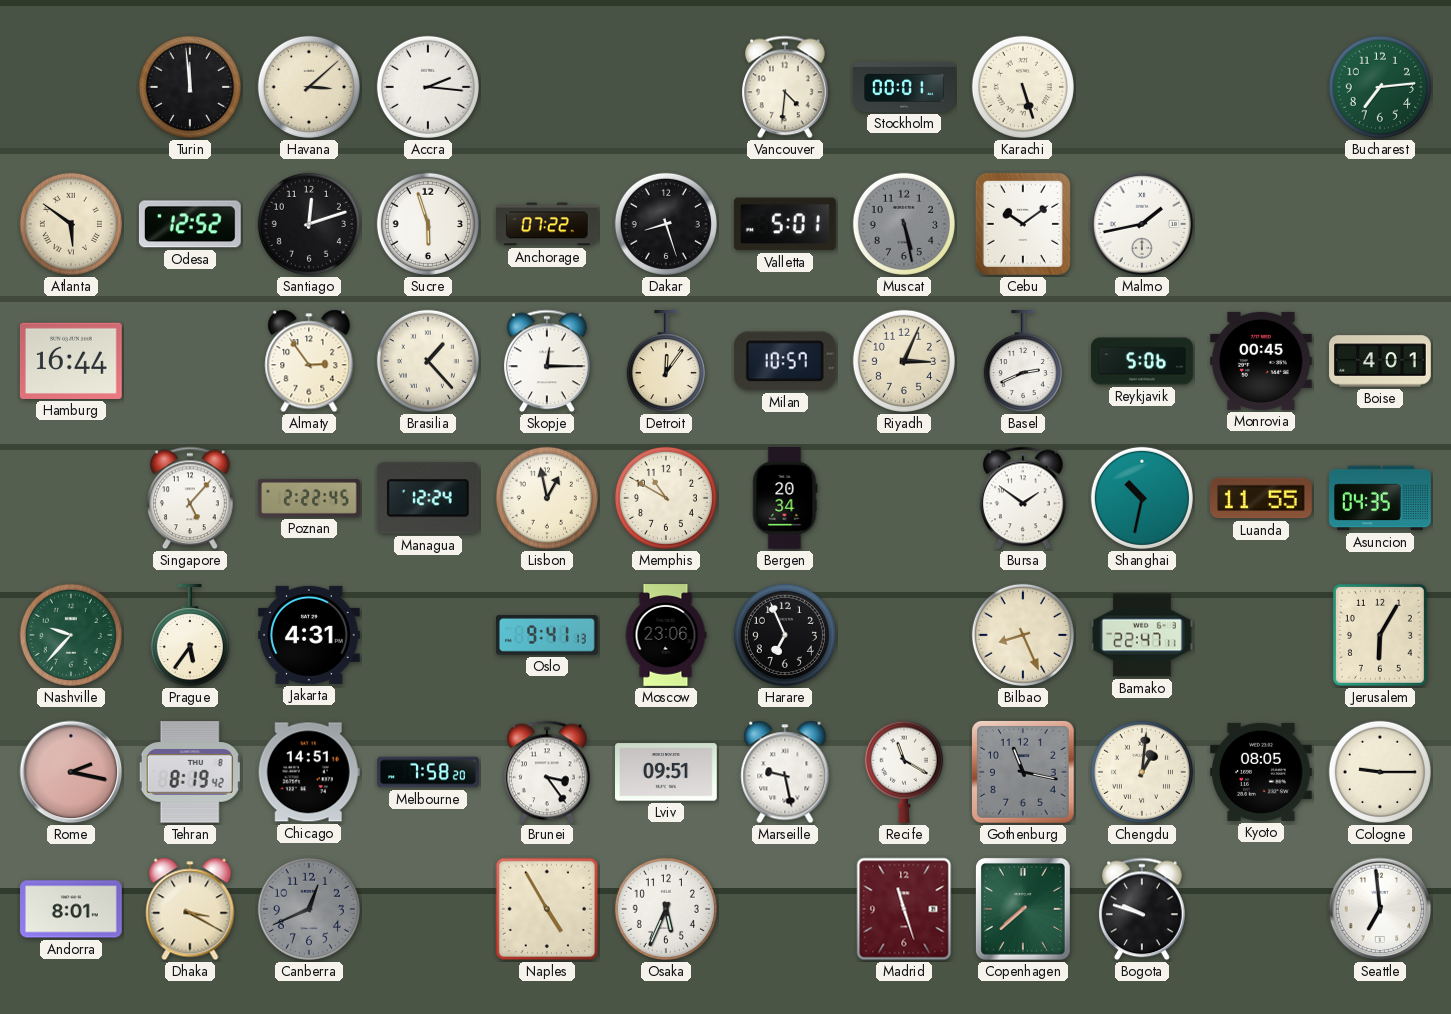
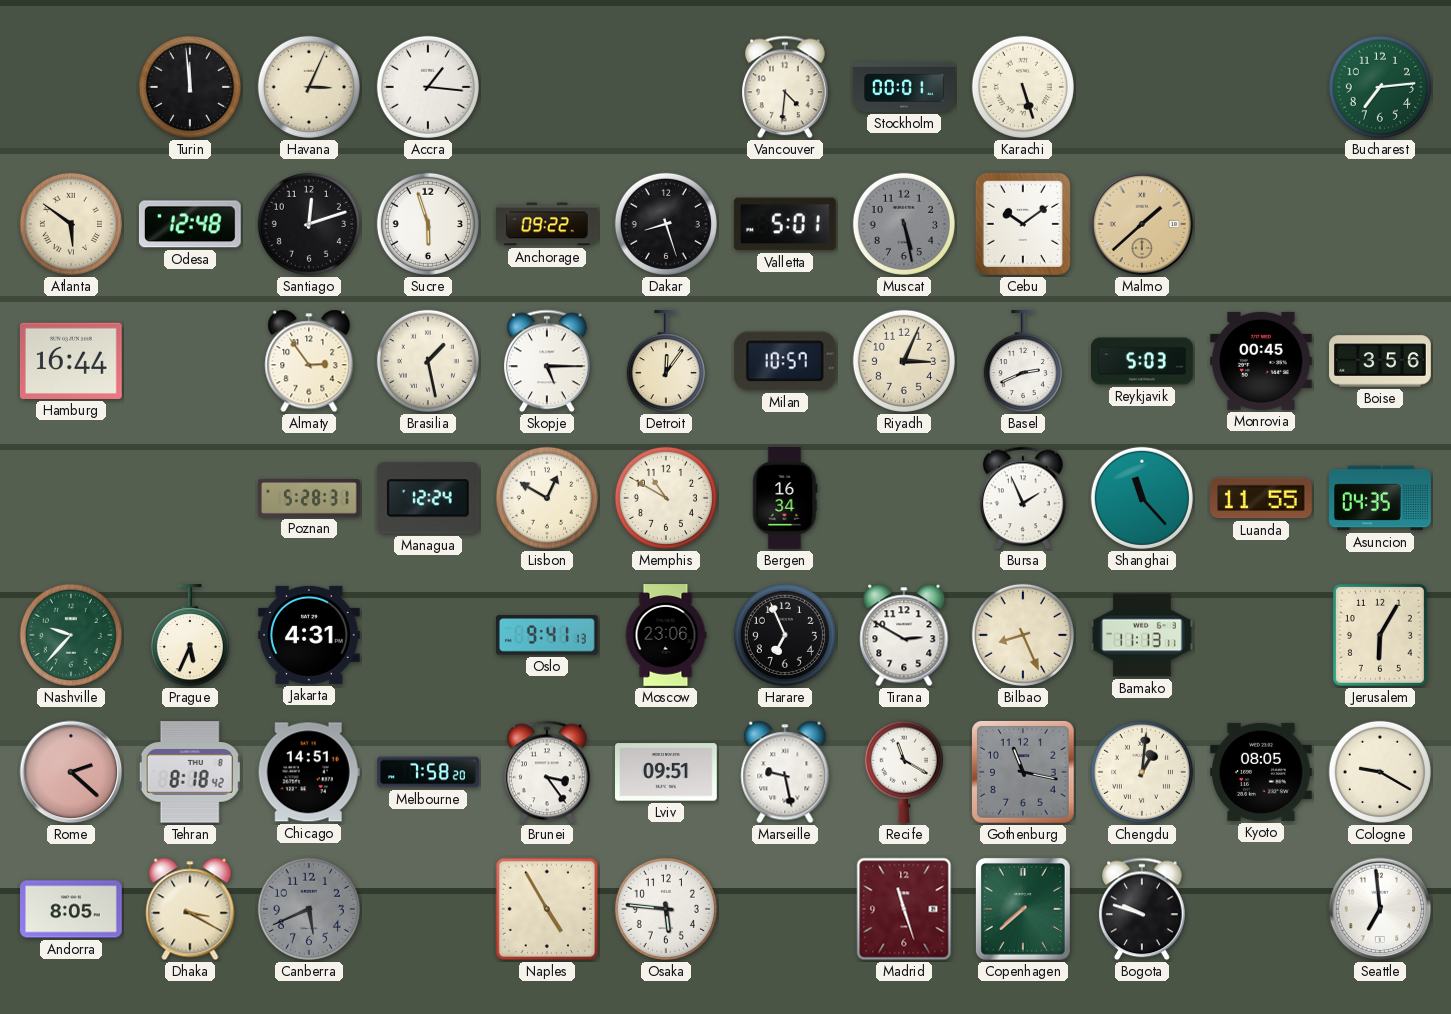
Havana: 3:08 -> 3:04 (309, 87)
Accra: 2:16 -> 1:16 (428, 87)
Odesa: 12:52 -> 12:48 (190, 224)
Anchorage: 07:22 -> 09:22 (548, 224)
Malmo: 1:43 -> 1:38 (1142, 224)
Malmo dial: white -> champagne (1142, 224)
Brasilia: 1:23 -> 1:28 (428, 361)
Skopje: 12:15 -> 5:15 (548, 361)
Reykjavik: 5:06 -> 5:03 (1142, 361)
Boise: 4:01 -> 3:56 (1380, 361)
Singapore: 5:07 -> none (191, 498)
Poznan: 2:22 -> 5:28 (309, 498)
Lisbon: 12:58 -> 12:50 (547, 498)
Bergen: 20:34 -> 16:34 (785, 499)
Bursa: 1:51 -> 1:56 (1024, 498)
Shanghai: 10:32 -> 11:23 (1142, 498)
Prague: 5:36 -> 5:34 (190, 636)
Tirana: none -> 2:50 (904, 635)
Bamako: 22:47 -> 11:13 (1143, 635)
Rome: 2:17 -> 2:22 (71, 772)
Tehran: 8:19 -> 8:18 (190, 772)
Cologne: 9:15 -> 9:20 (1380, 772)
Andorra: 8:01 -> 8:05 (72, 909)
Canberra: 12:41 -> 5:41 (309, 909)
Osaka: 5:34 -> 5:46 (666, 909)
